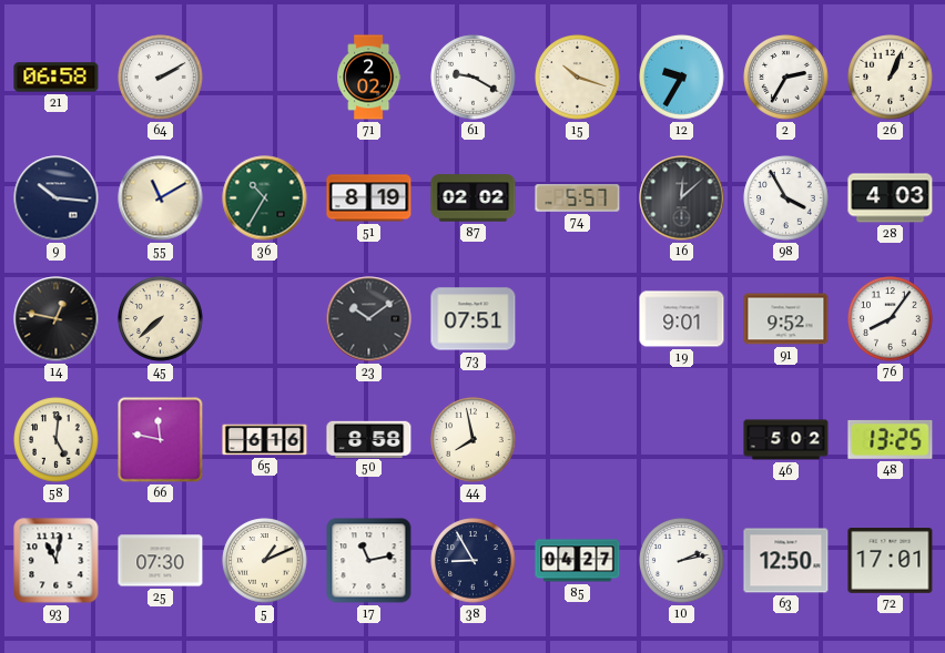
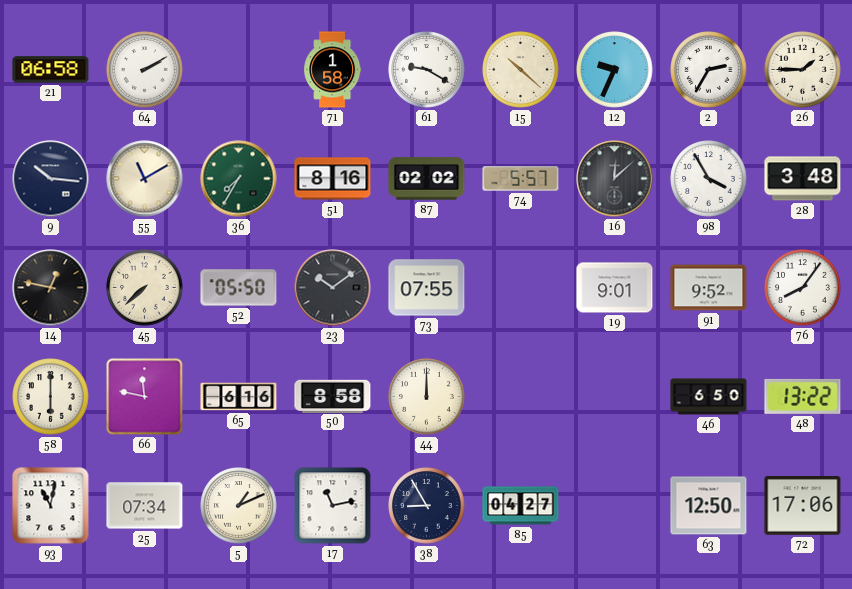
71: 2:02 -> 1:58 (333, 70)
15: 10:18 -> 10:22 (521, 70)
12: 9:35 -> 9:34 (615, 70)
26: 1:04 -> 1:45 (803, 70)
36: 10:35 -> 7:35 (239, 179)
51: 8:19 -> 8:16 (333, 179)
28: 4:03 -> 3:48 (803, 179)
52: none -> 05:50 (239, 288)
73: 07:51 -> 07:55 (427, 288)
58: 5:01 -> 6:00 (51, 397)
44: 7:58 -> 12:00 (427, 397)
46: 5:02 -> 6:50 (709, 397)
48: 13:25 -> 13:22 (803, 396)
25: 07:30 -> 07:34 (145, 506)
10: 2:13 -> none (682, 561)
72: 17:01 -> 17:06 (803, 506)
